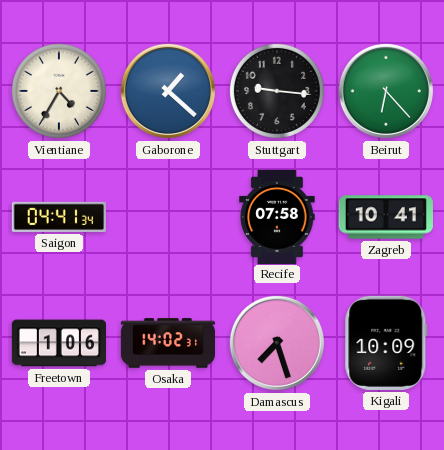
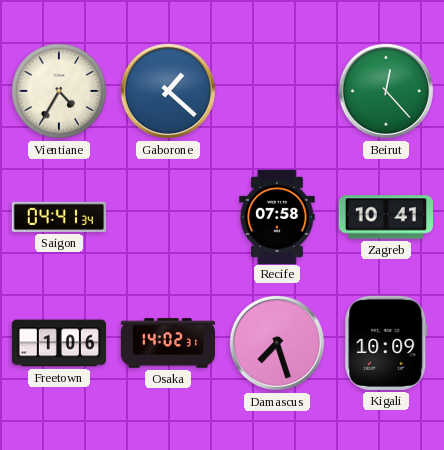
Stuttgart: 9:16 -> none (277, 91)
Beirut: 6:23 -> 12:23 (386, 91)
